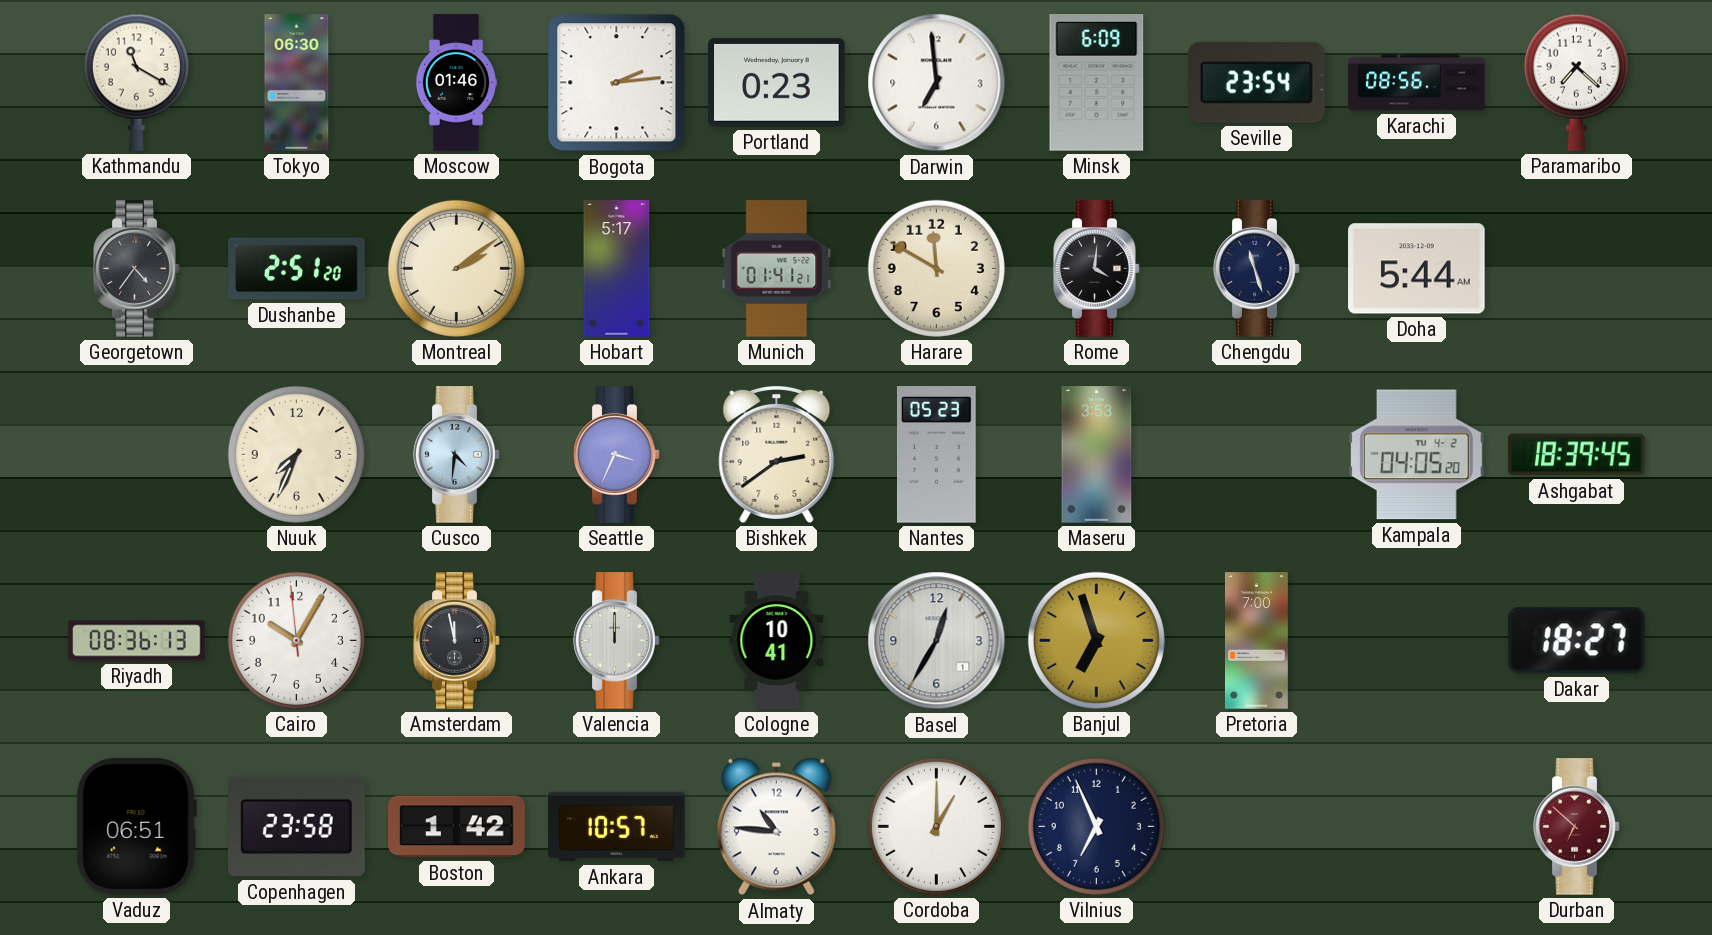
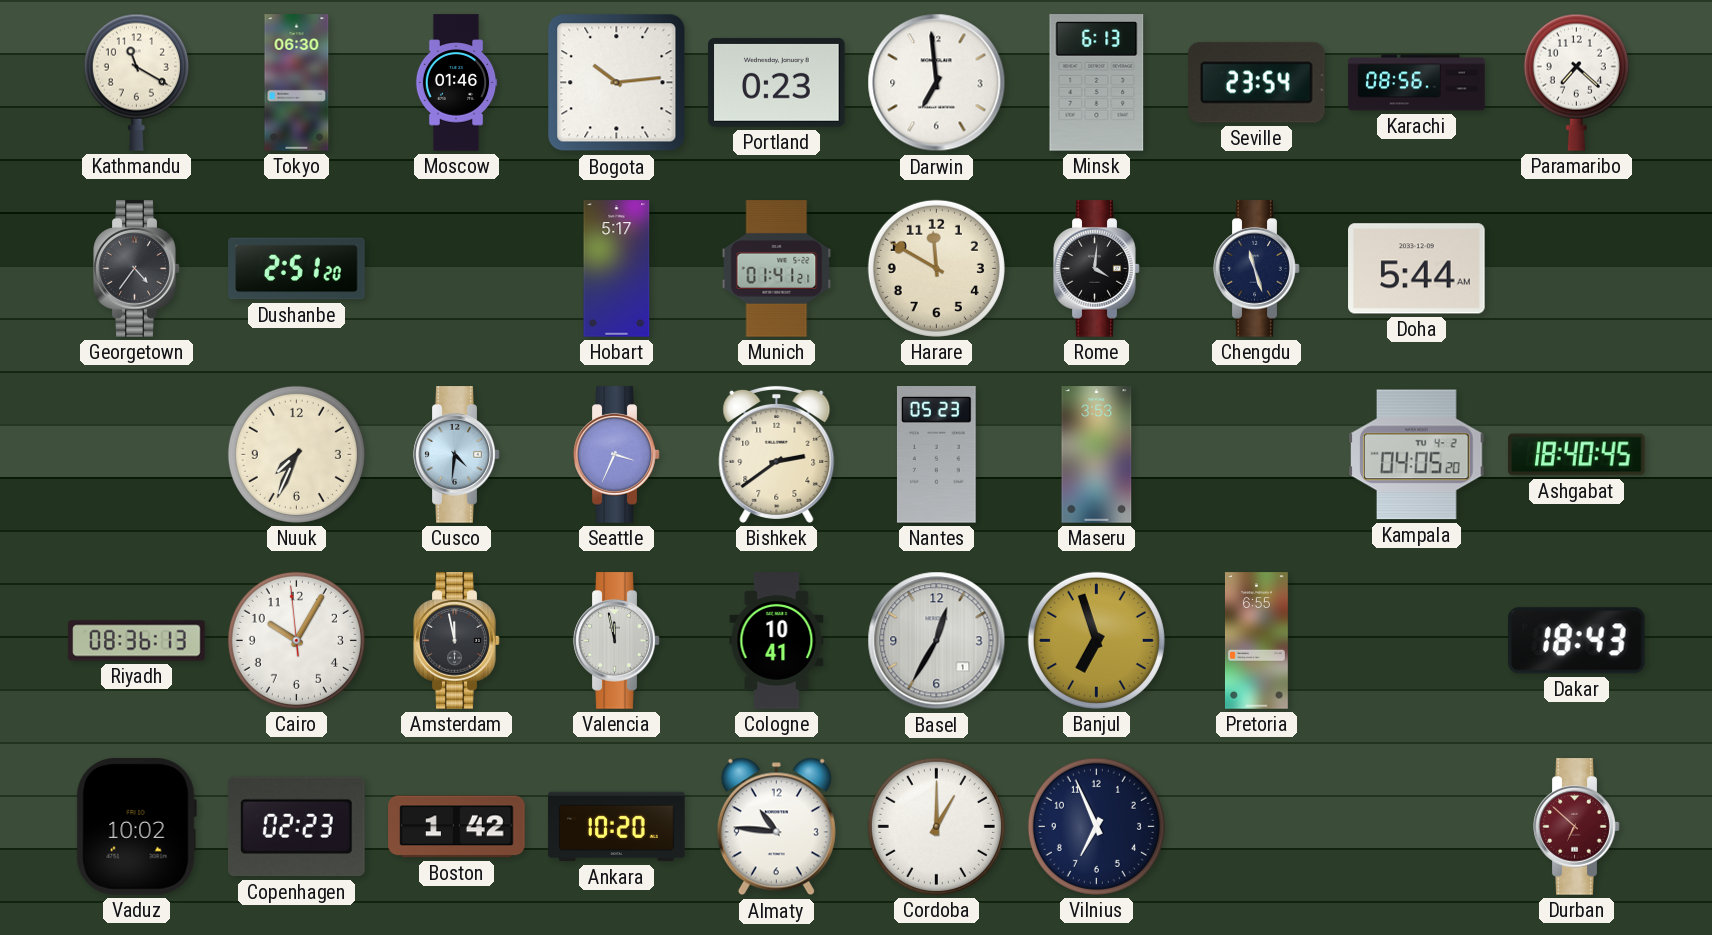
Bogota: 2:14 -> 10:14 (617, 83)
Minsk: 6:09 -> 6:13 (1097, 83)
Montreal: 2:09 -> none (456, 268)
Ashgabat: 18:39 -> 18:40 (1577, 455)
Valencia: 12:00 -> 11:58 (617, 641)
Pretoria: 7:00 -> 6:55 (1256, 641)
Dakar: 18:27 -> 18:43 (1576, 641)
Vaduz: 06:51 -> 10:02 (136, 827)
Copenhagen: 23:58 -> 02:23 (297, 827)
Ankara: 10:57 -> 10:20 (617, 827)
